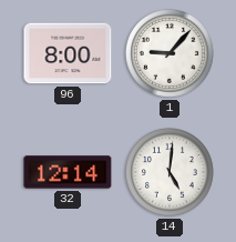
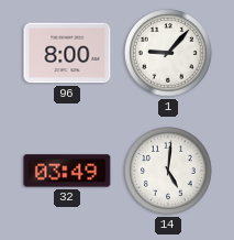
32: 12:14 -> 03:49 (67, 171)
